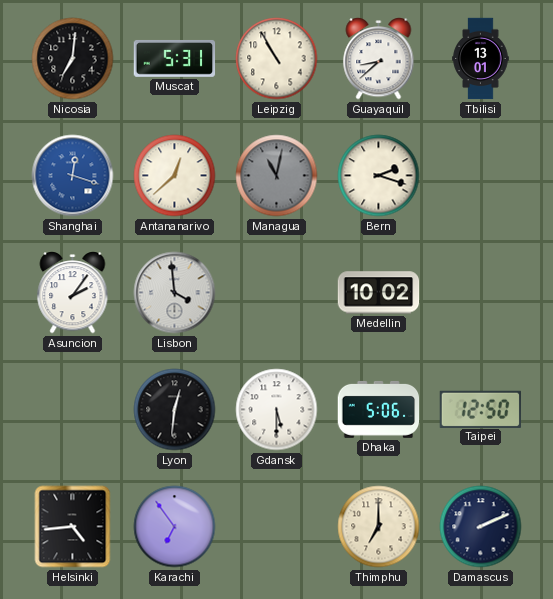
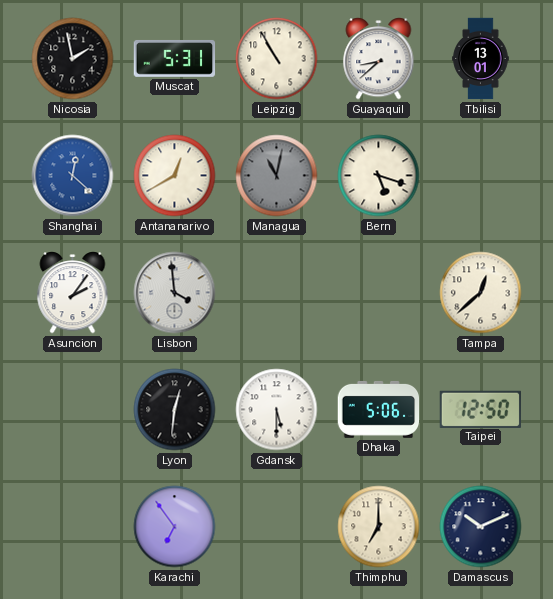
Nicosia: 7:01 -> 1:58 (73, 59)
Shanghai: 12:18 -> 12:22 (73, 176)
Antananarivo: 12:38 -> 12:40 (175, 176)
Bern: 2:18 -> 5:18 (379, 176)
Medellin: 10:02 -> none (379, 293)
Tampa: none -> 12:38 (481, 293)
Helsinki: 4:44 -> none (73, 527)
Damascus: 2:11 -> 10:11 (481, 527)
